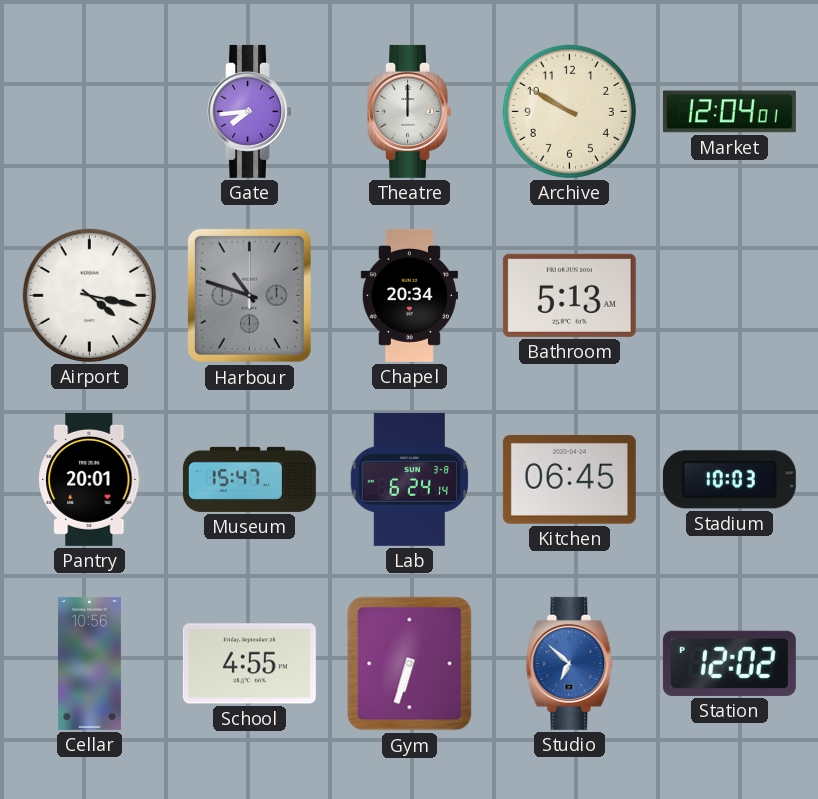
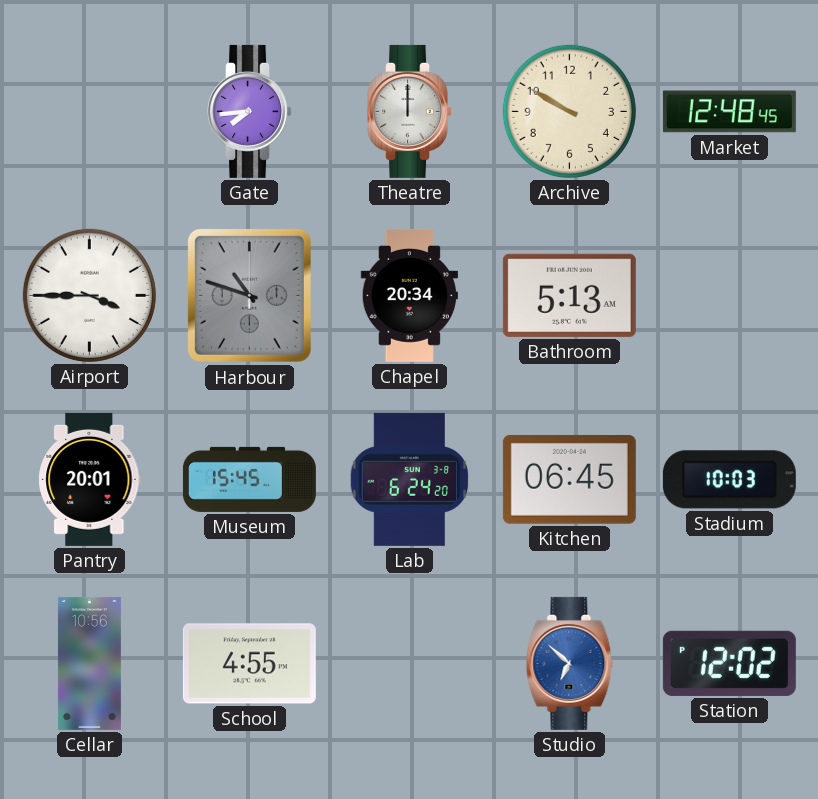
Market: 12:04 -> 12:48 (729, 112)
Airport: 4:17 -> 3:45 (89, 295)
Museum: 15:47 -> 15:45 (249, 479)
Lab: 6:24:14 -> 6:24:20 (410, 479)
Gym: 6:33 -> none (410, 664)
